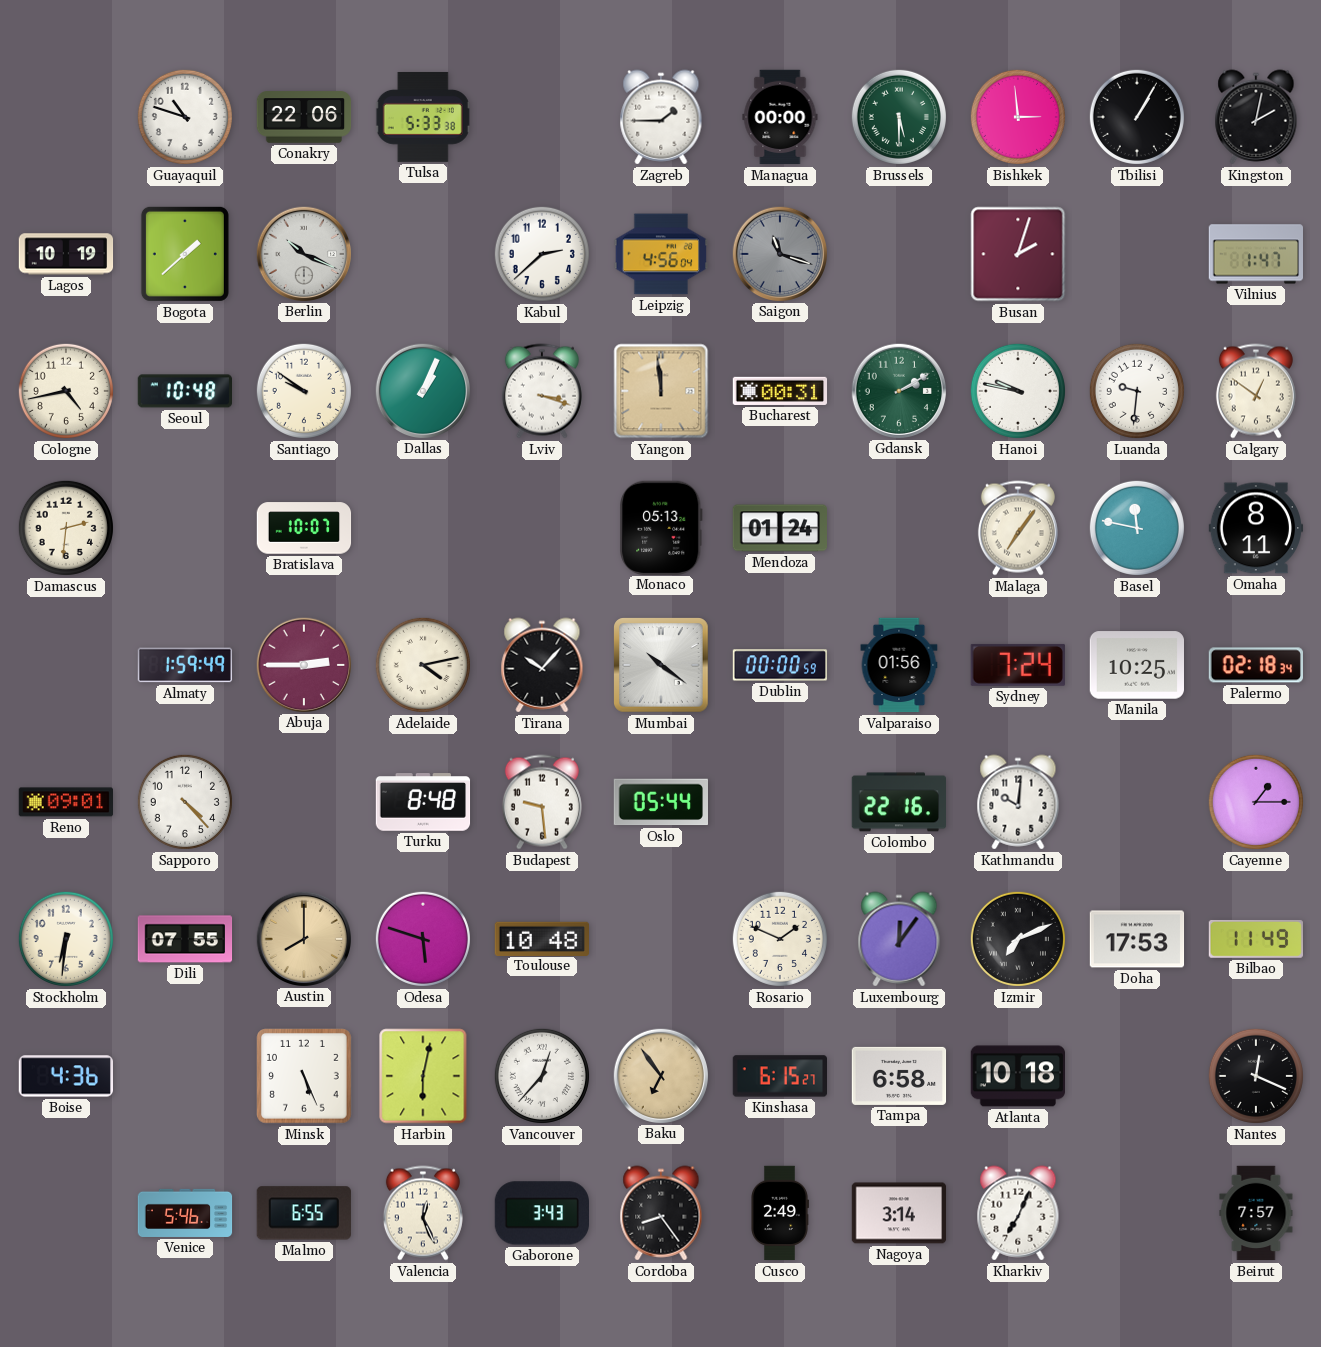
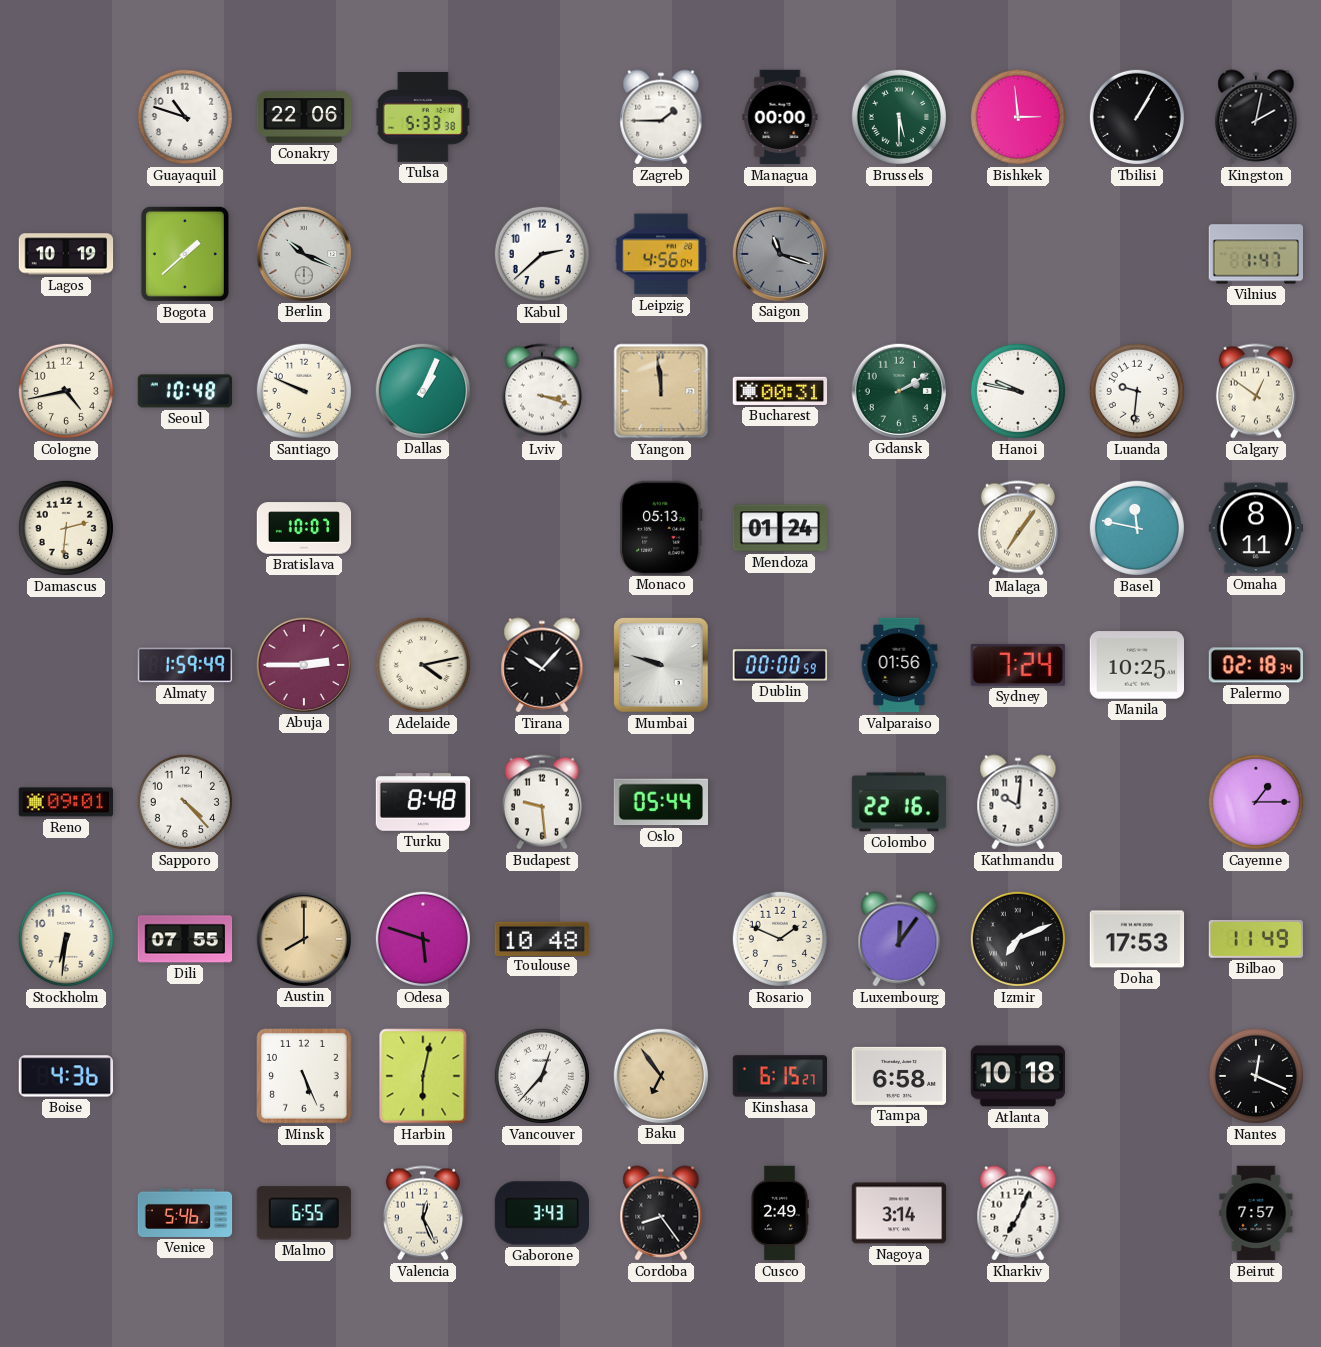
Busan: 2:03 -> none (1018, 254)
Santiago: 9:51 -> 9:49 (304, 391)
Mumbai: 10:21 -> 9:48 (662, 666)
